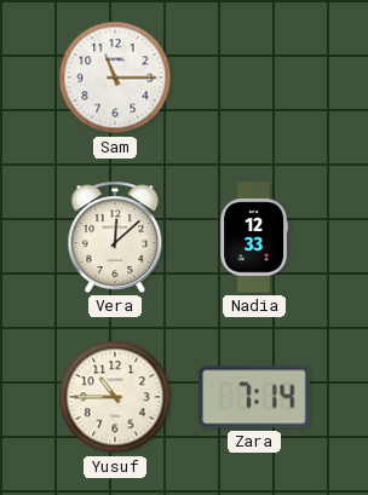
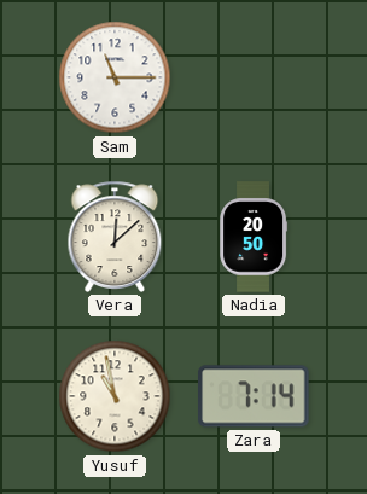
Nadia: 12:33 -> 20:50 (254, 237)
Yusuf: 10:45 -> 10:58 (115, 396)
